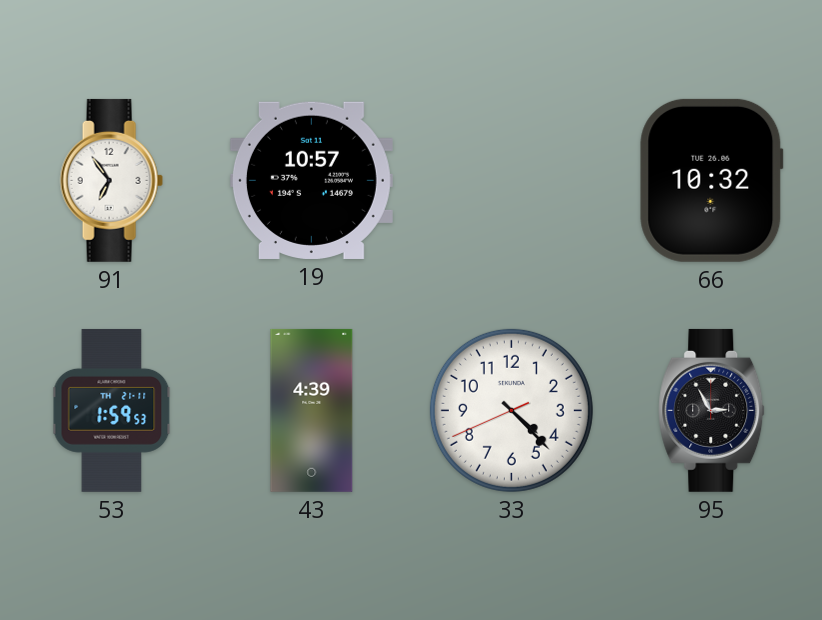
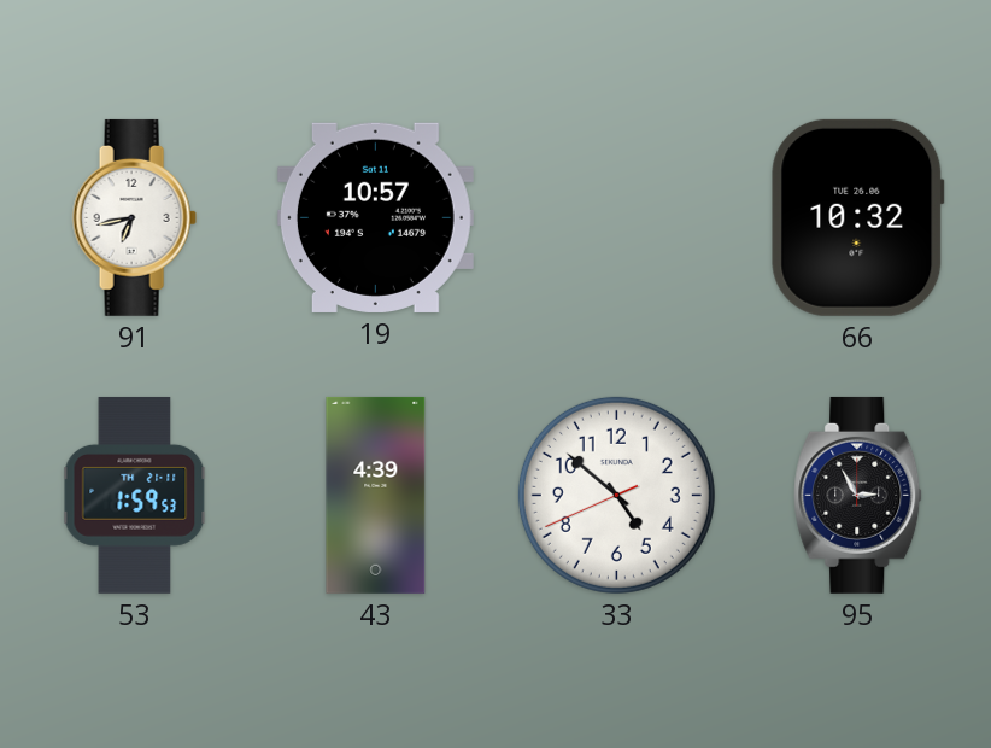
91: 6:54 -> 6:43 (134, 217)
33: 4:22 -> 4:51 (616, 495)
